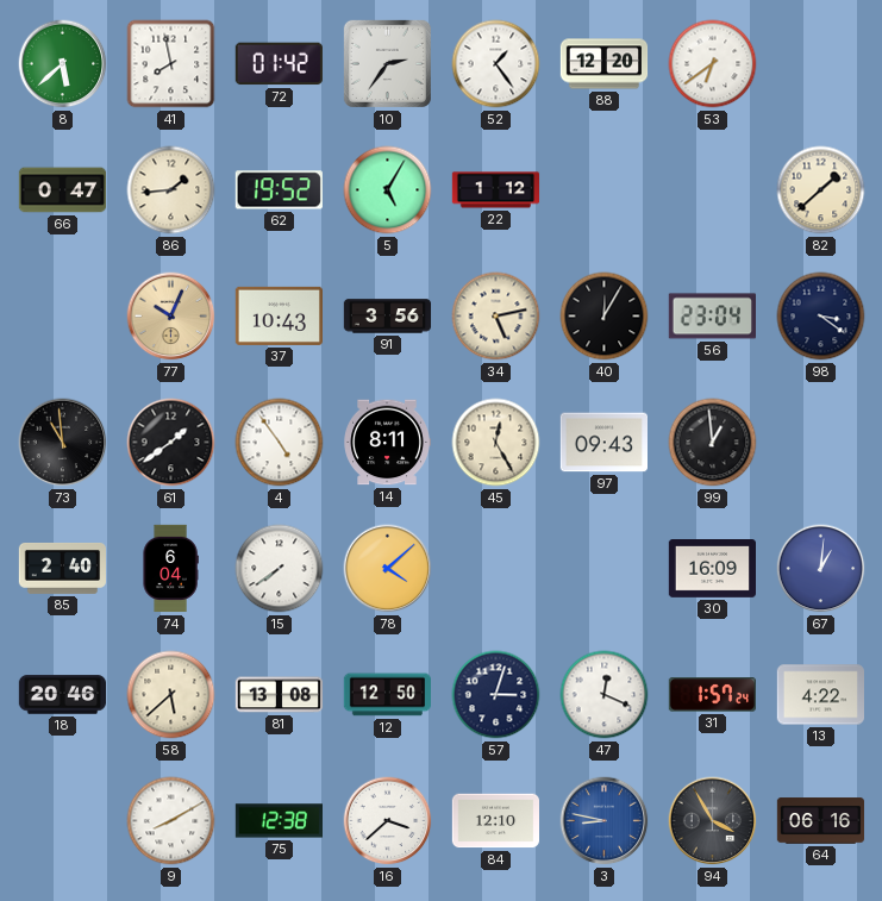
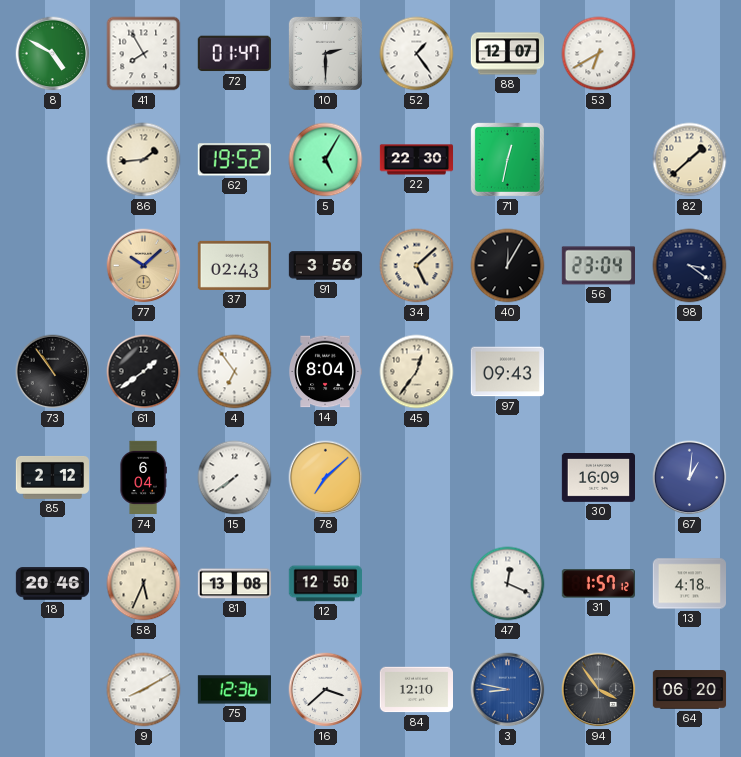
8: 5:38 -> 4:50 (53, 54)
41: 7:58 -> 7:55 (144, 54)
72: 01:42 -> 01:47 (234, 54)
10: 2:36 -> 2:30 (325, 53)
88: 12:20 -> 12:07 (508, 54)
53: 6:39 -> 6:40 (599, 54)
66: 0:47 -> none (63, 190)
22: 1:12 -> 22:30 (417, 160)
71: none -> 12:32 (507, 159)
77: 10:04 -> 10:08 (144, 266)
37: 10:43 -> 02:43 (234, 265)
34: 5:13 -> 5:08 (417, 266)
73: 10:59 -> 10:54 (53, 372)
4: 4:54 -> 6:54 (235, 372)
14: 8:11 -> 8:04 (325, 372)
45: 12:25 -> 12:36 (417, 372)
99: 12:59 -> none (713, 443)
85: 2:40 -> 2:12 (52, 478)
78: 4:08 -> 7:08 (326, 478)
58: 5:38 -> 5:34 (144, 584)
57: 3:03 -> none (496, 695)
31: 1:57:24 -> 1:57:12 (598, 584)
13: 4:22 -> 4:18 (689, 584)
75: 12:38 -> 12:36 (234, 690)
94: 3:55 -> 3:54 (599, 690)
64: 06:16 -> 06:20 (690, 690)
